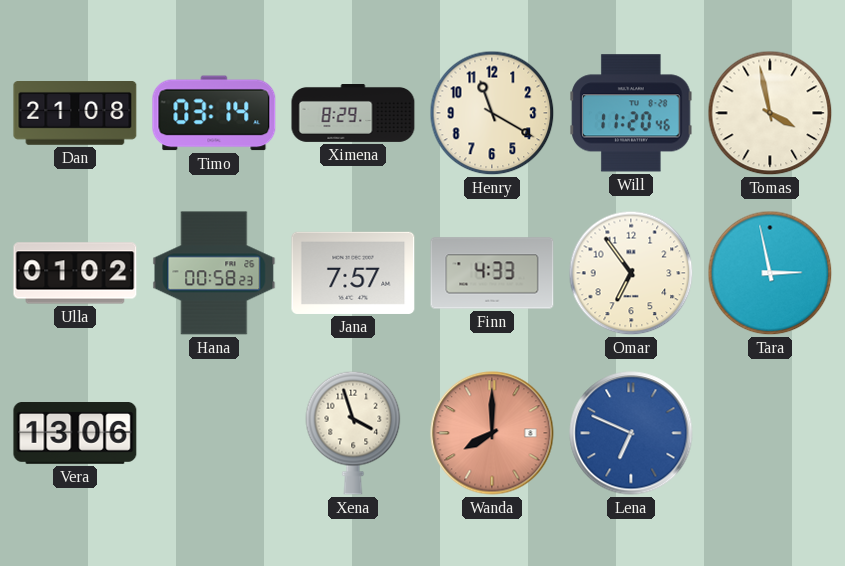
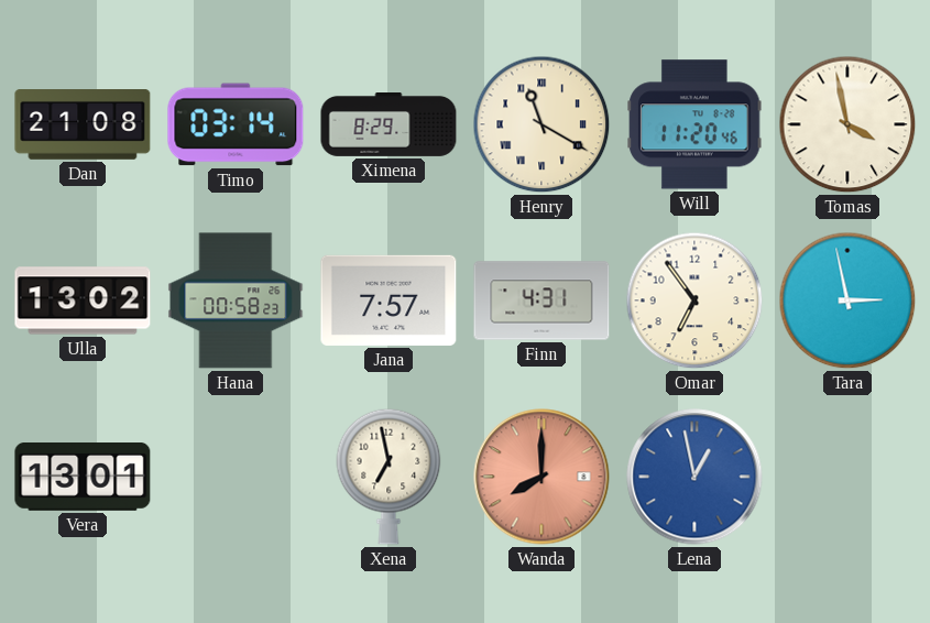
Henry numerals: Arabic -> Roman (541, 124)
Ulla: 01:02 -> 13:02 (83, 300)
Finn: 4:33 -> 4:31 (541, 300)
Vera: 13:06 -> 13:01 (83, 478)
Xena: 3:57 -> 6:58 (389, 477)
Lena: 6:49 -> 12:58 (694, 477)
